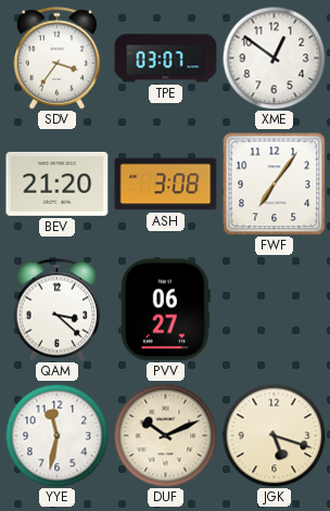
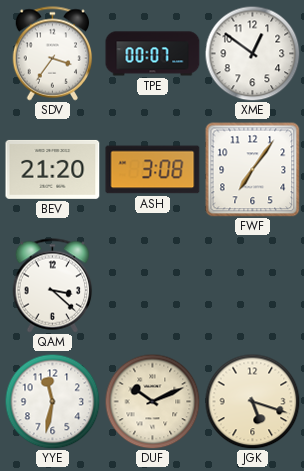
TPE: 03:07 -> 00:07 (153, 54)
PVV: 06:27 -> none (165, 310)
